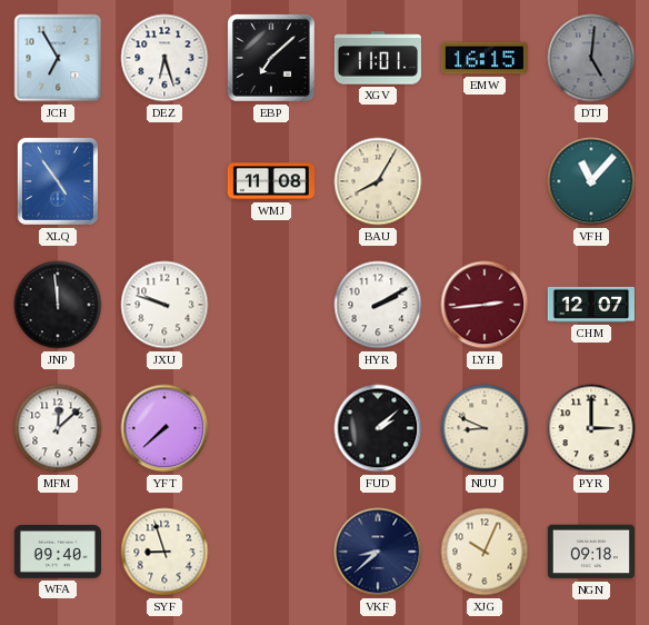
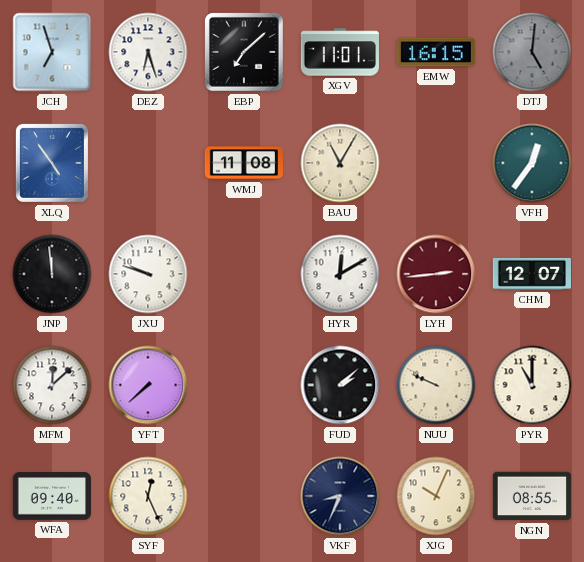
JCH: 6:55 -> 6:57 (52, 52)
BAU: 8:05 -> 11:05 (340, 163)
VFH: 11:07 -> 12:36 (532, 163)
HYR: 2:10 -> 12:10 (340, 274)
NUU: 8:49 -> 9:49 (436, 385)
PYR: 3:00 -> 11:00 (532, 385)
SYF: 8:57 -> 12:26 (148, 496)
VKF: 8:38 -> 8:34 (340, 496)
NGN: 09:18 -> 08:55 (532, 496)
